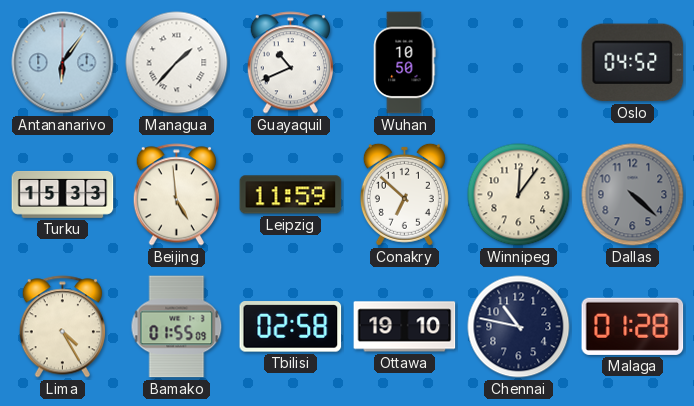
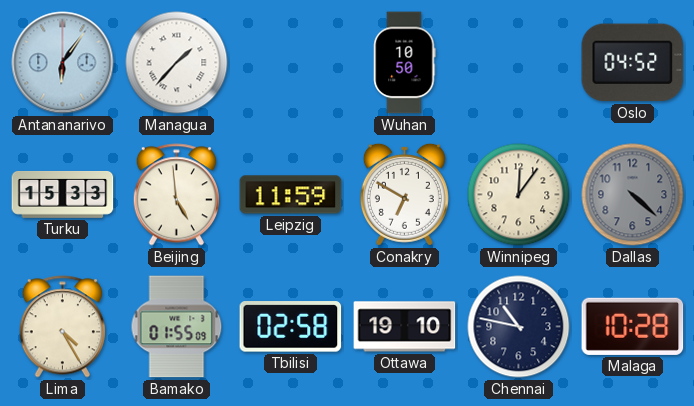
Guayaquil: 10:41 -> none (290, 63)
Conakry: 6:52 -> 6:50 (404, 194)
Malaga: 01:28 -> 10:28 (633, 326)
